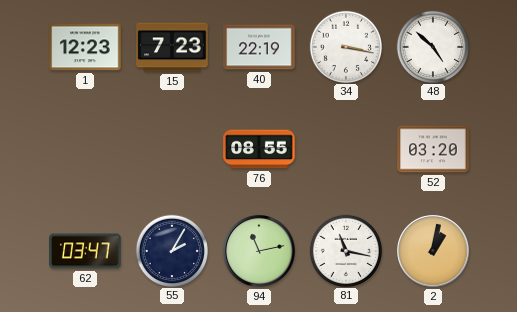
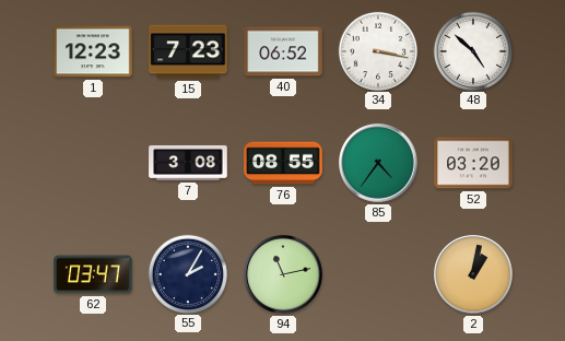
40: 22:19 -> 06:52 (283, 51)
7: none -> 3:08 (188, 163)
85: none -> 4:36 (378, 163)
81: 11:17 -> none (345, 250)
